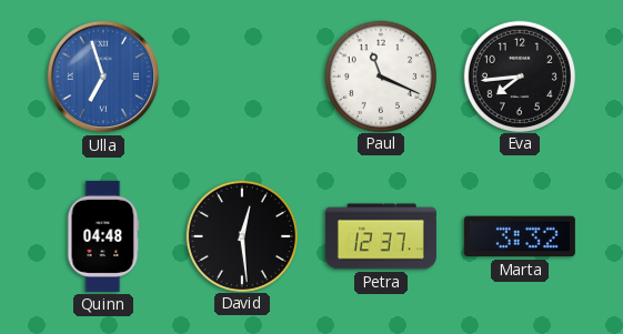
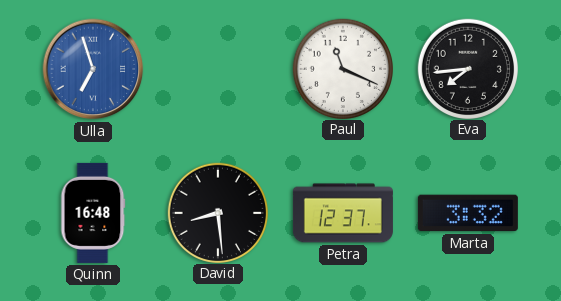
Quinn: 04:48 -> 16:48 (93, 213)
David: 12:29 -> 8:29 (217, 212)
